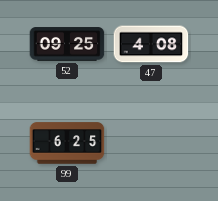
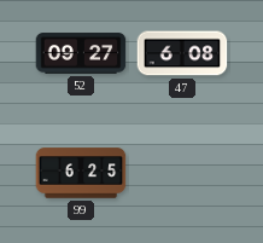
52: 09:25 -> 09:27 (81, 53)
47: 4:08 -> 6:08 (182, 53)
